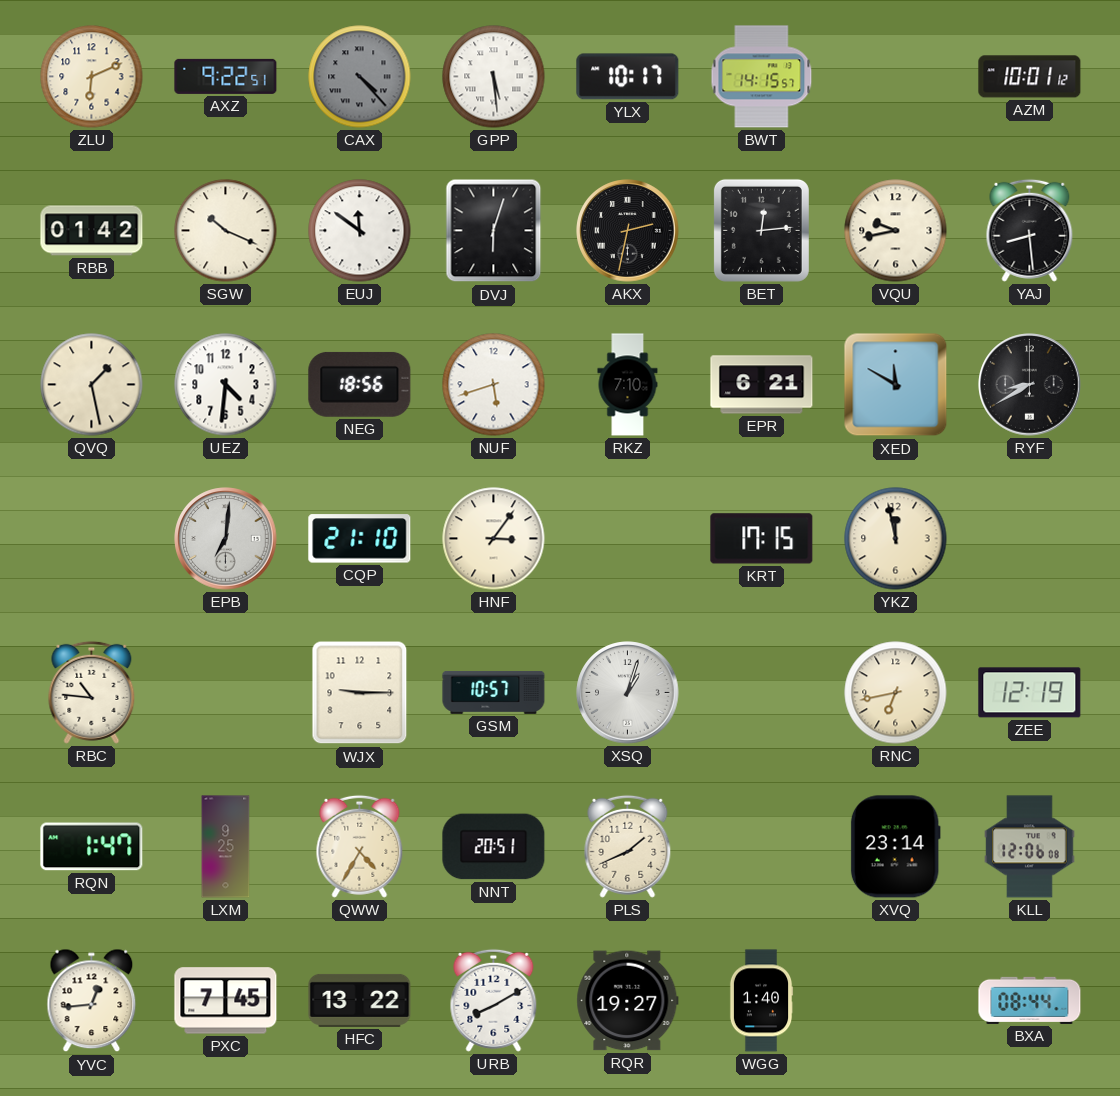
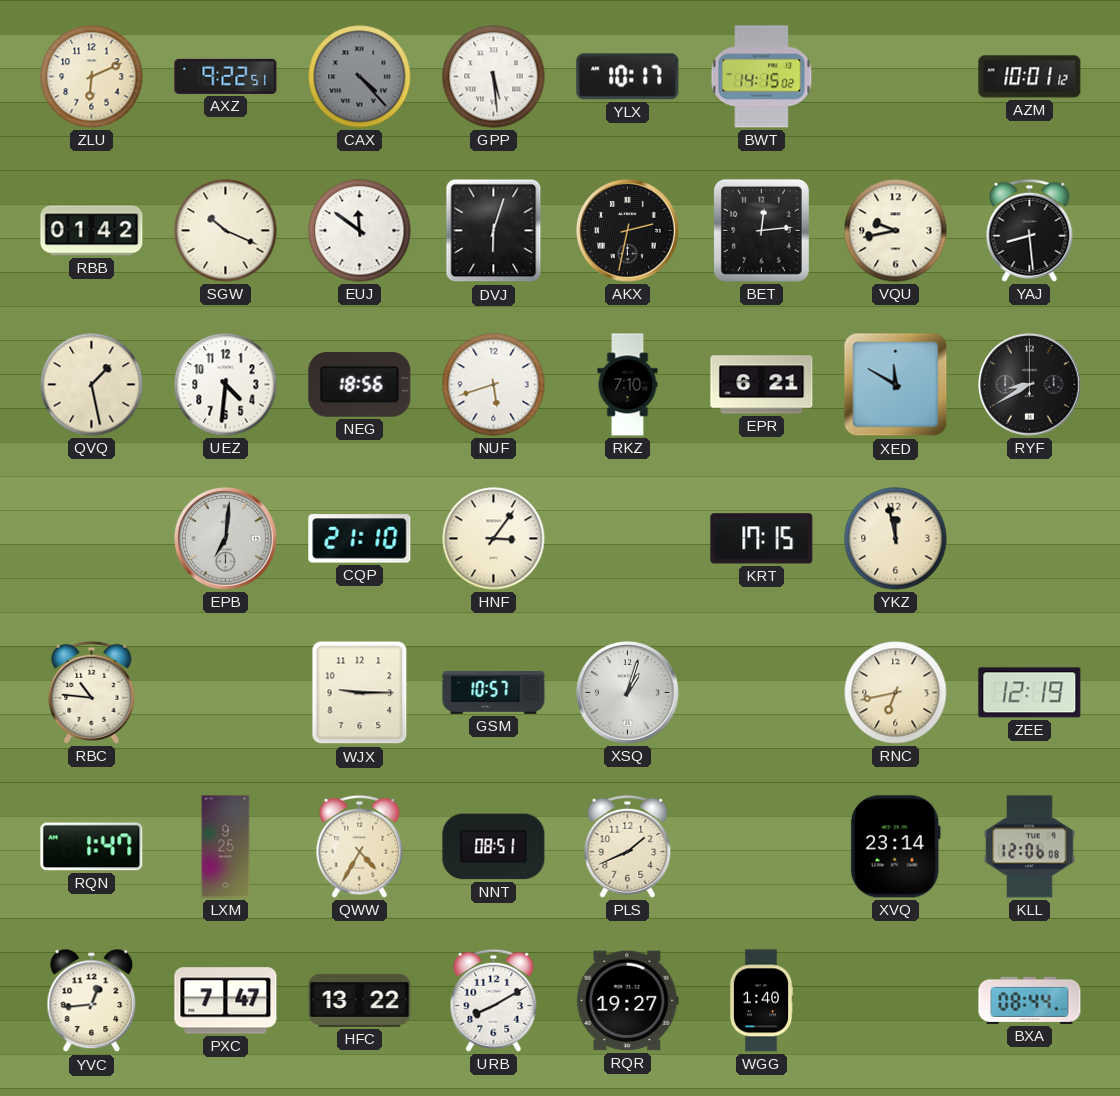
BWT: 14:15:57 -> 14:15:02 (762, 77)
NNT: 20:51 -> 08:51 (494, 847)
PXC: 7:45 -> 7:47 (226, 1001)
